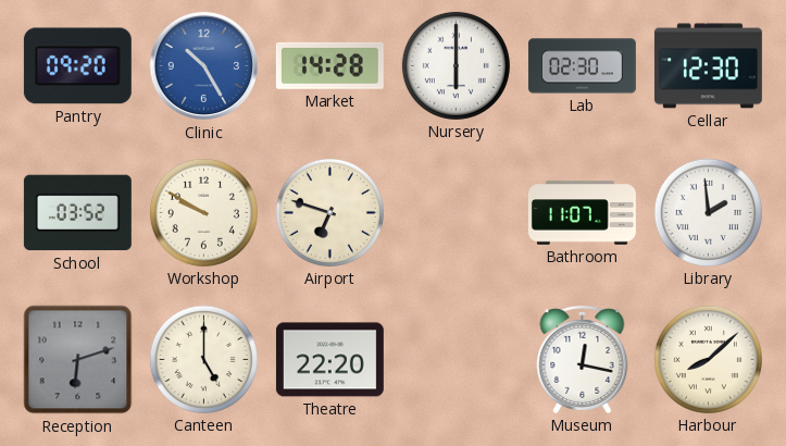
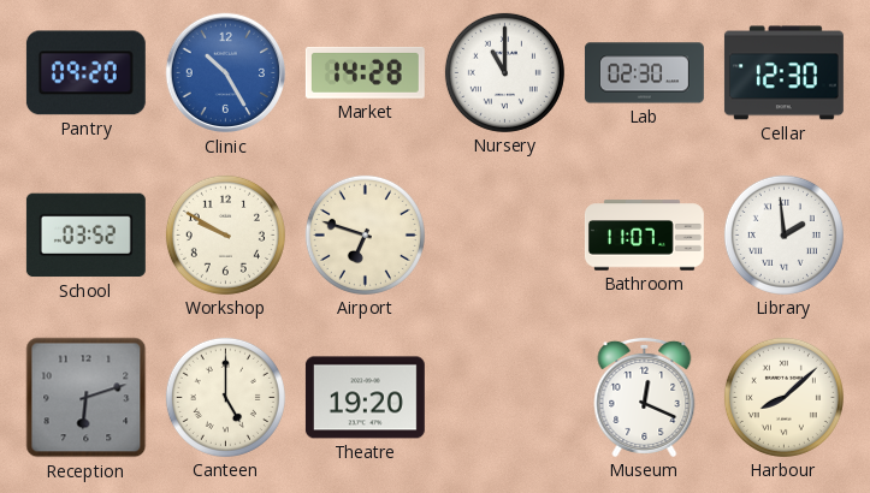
Nursery: 6:00 -> 11:00 (504, 72)
Theatre: 22:20 -> 19:20 (365, 398)
Museum: 12:17 -> 12:19 (645, 397)
